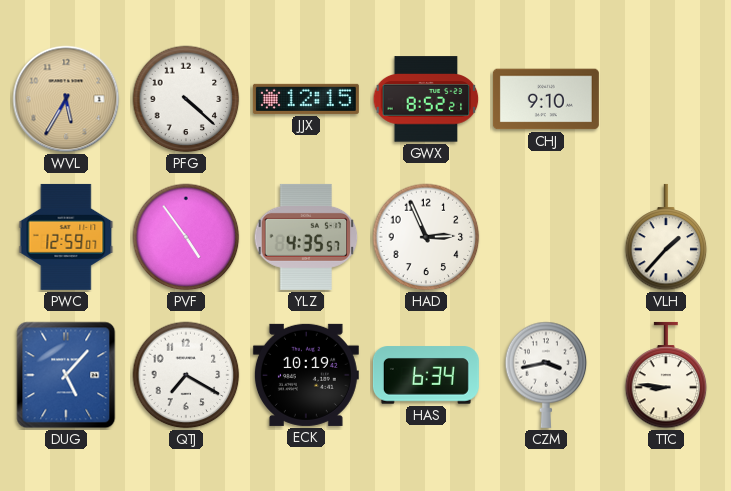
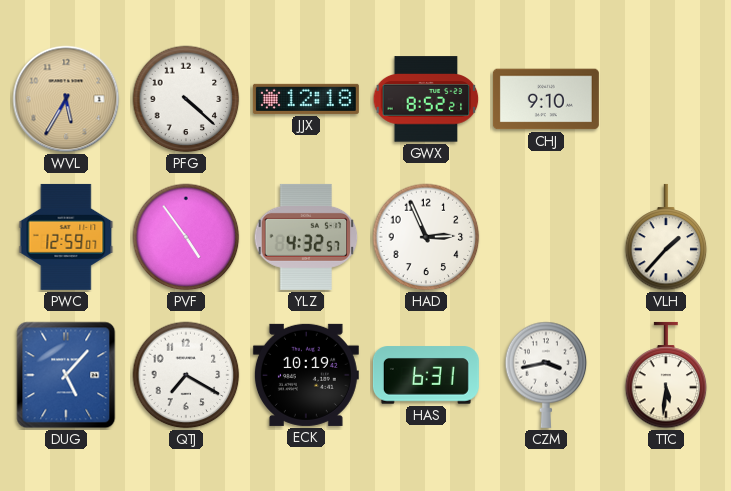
JJX: 12:15 -> 12:18 (306, 99)
YLZ: 4:35 -> 4:32 (306, 237)
HAS: 6:34 -> 6:31 (426, 375)
TTC: 8:46 -> 5:31 (666, 375)
